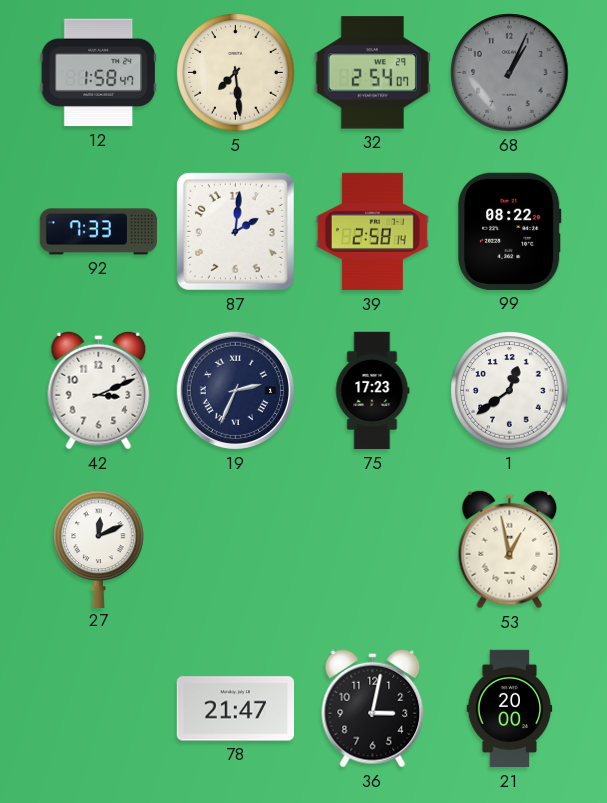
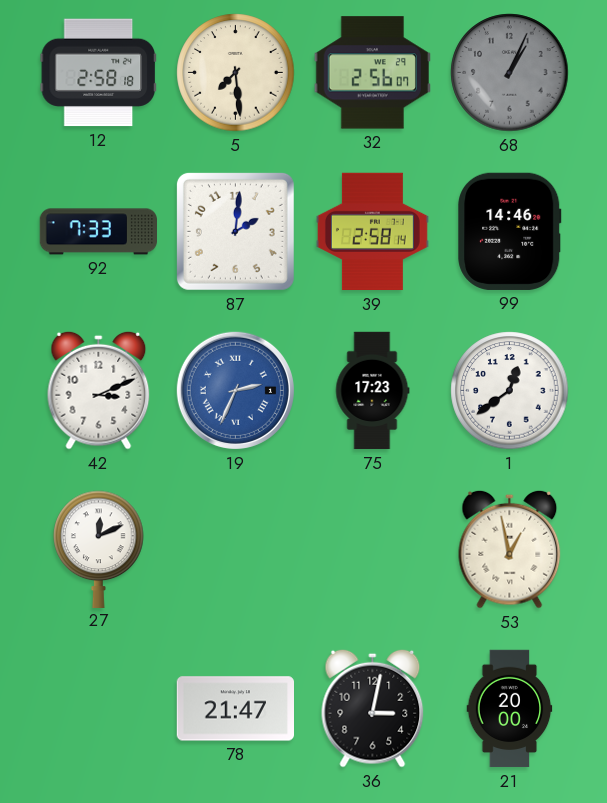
12: 1:58 -> 2:58 (98, 73)
32: 2:54 -> 2:56 (372, 73)
99: 08:22 -> 14:46 (510, 231)
19 dial: navy -> blue (235, 390)
